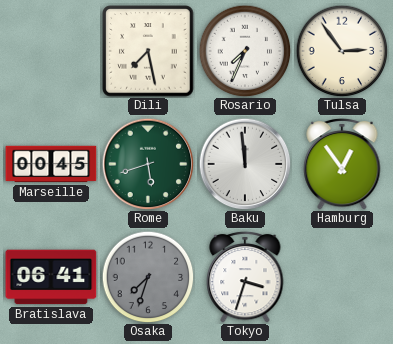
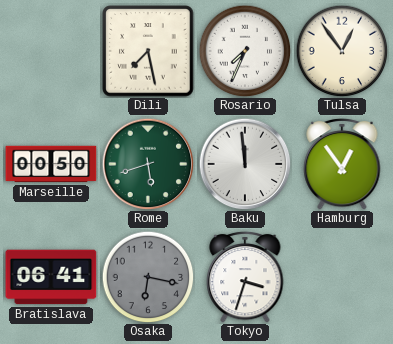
Tulsa: 2:54 -> 12:54 (342, 51)
Marseille: 00:45 -> 00:50 (51, 164)
Osaka: 7:33 -> 6:17 (148, 277)
